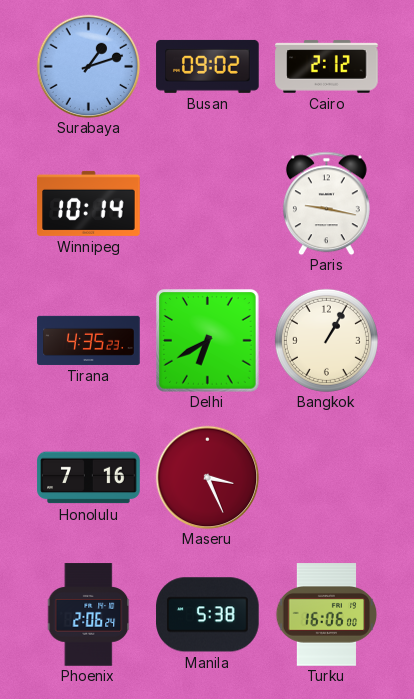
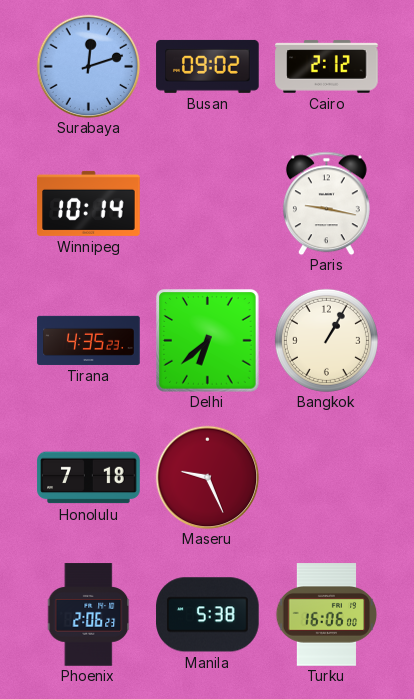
Surabaya: 1:12 -> 12:12 (88, 66)
Delhi: 6:40 -> 6:38 (208, 341)
Honolulu: 7:16 -> 7:18 (89, 478)
Maseru: 3:26 -> 9:26 (207, 477)
Phoenix: 2:06:24 -> 2:06:23 (89, 615)
